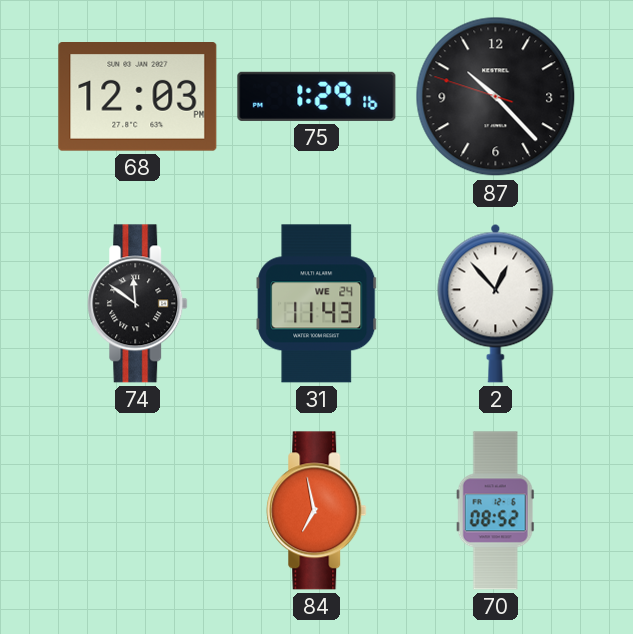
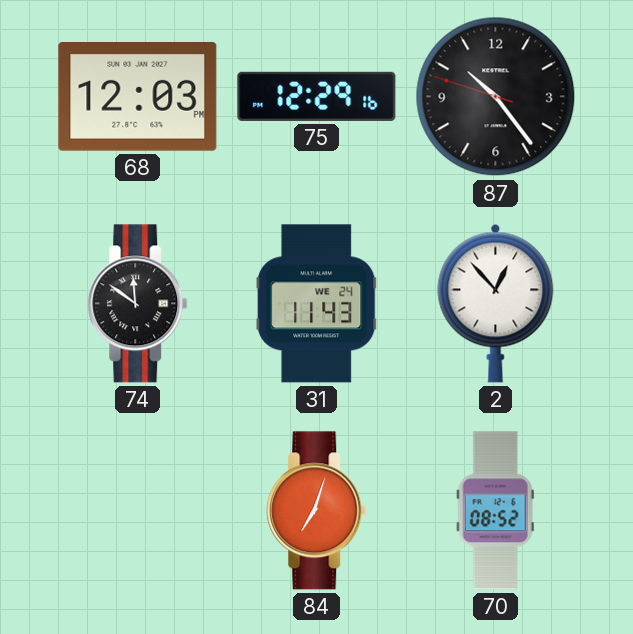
75: 1:29 -> 12:29 (317, 96)
87: 10:22 -> 10:23 (496, 97)
84: 6:58 -> 7:03 (317, 511)
